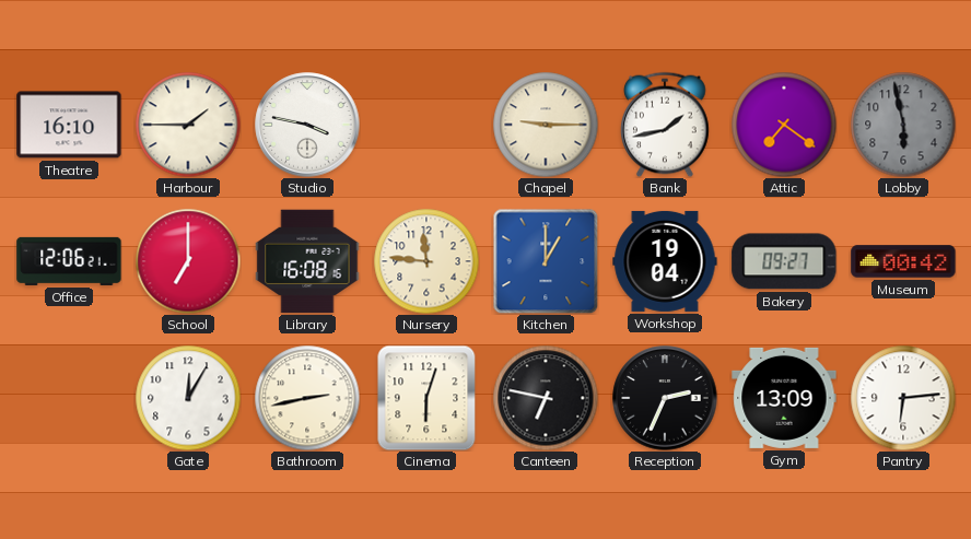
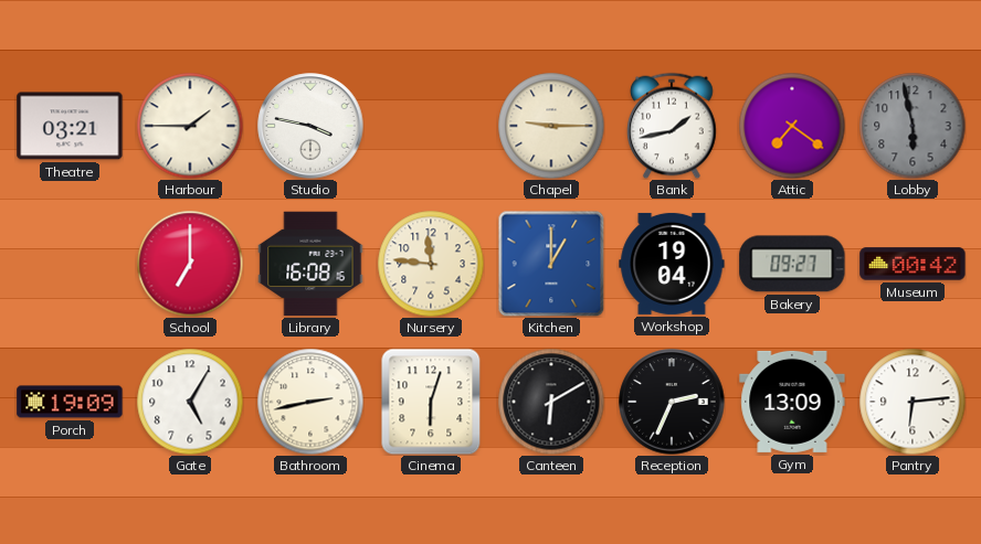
Theatre: 16:10 -> 03:21 (70, 126)
Office: 12:06 -> none (69, 261)
Porch: none -> 19:09 (70, 402)
Gate: 12:05 -> 5:05 (190, 402)
Canteen: 6:47 -> 6:10 (551, 402)
